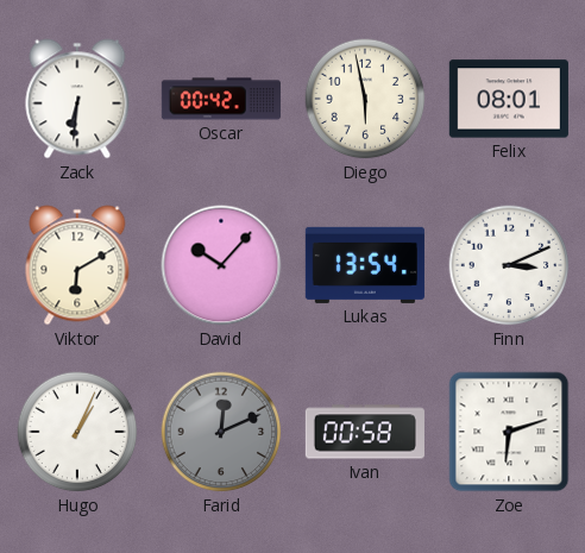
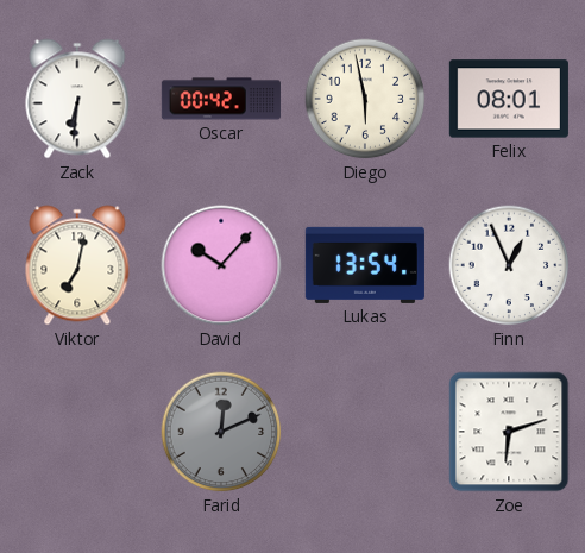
Viktor: 6:10 -> 7:02 (77, 265)
Finn: 3:11 -> 12:56 (509, 265)
Hugo: 1:04 -> none (77, 432)
Ivan: 00:58 -> none (365, 432)
